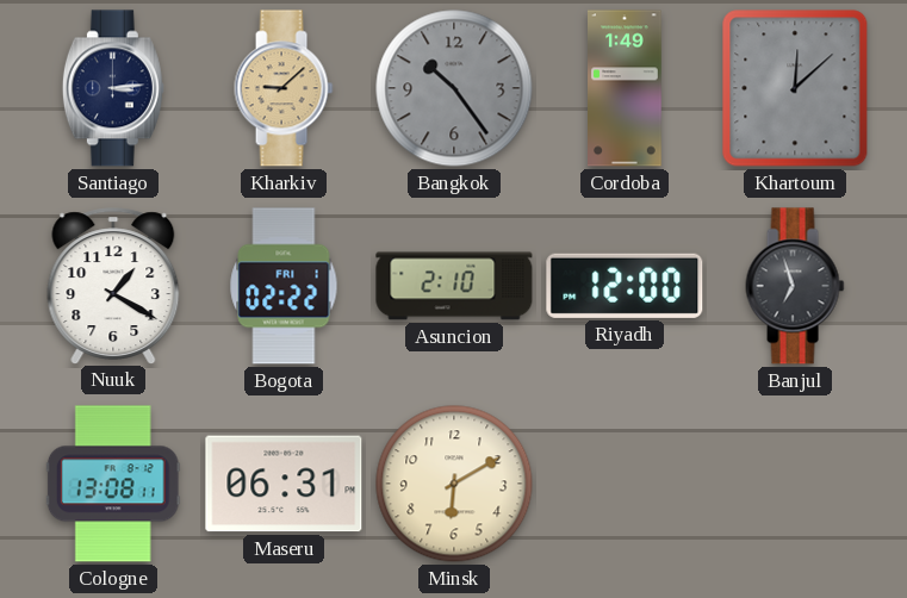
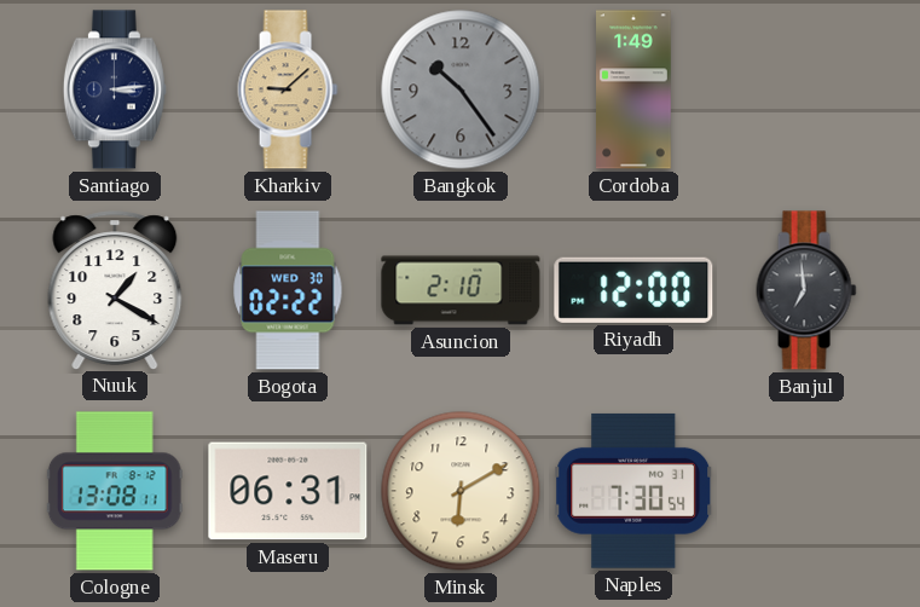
Khartoum: 12:08 -> none (795, 88)
Bogota date: FRI 1 -> WED 30 (288, 290)
Banjul: 6:57 -> 6:59 (806, 290)
Naples: none -> 7:30 (635, 491)
